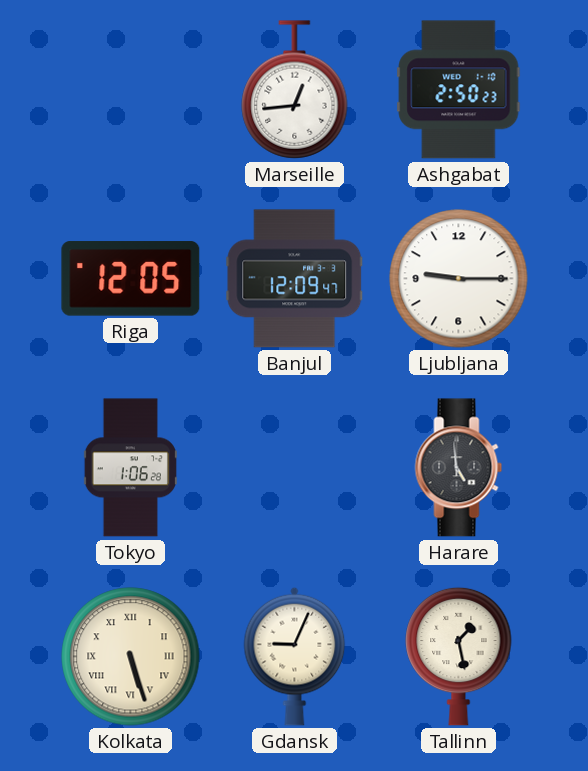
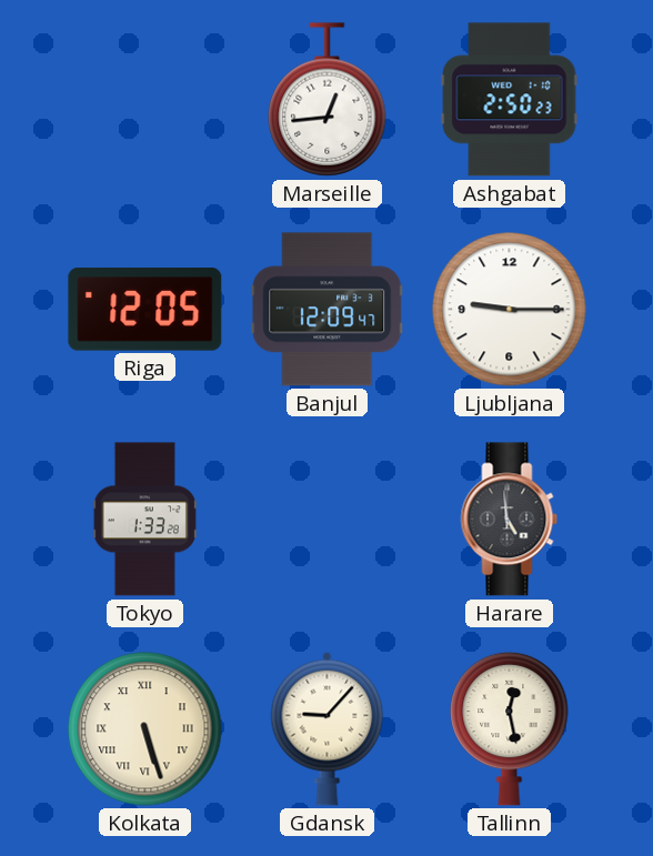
Tokyo: 1:06 -> 1:33 (144, 520)
Gdansk: 9:04 -> 9:07 (328, 728)
Tallinn: 1:28 -> 12:28 (510, 728)
